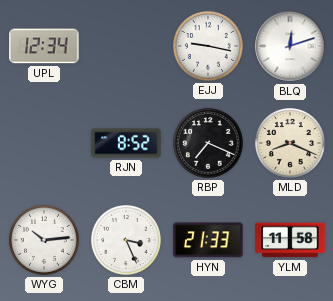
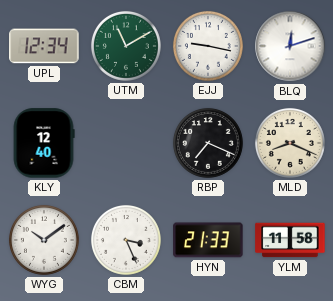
UTM: none -> 11:10 (126, 46)
KLY: none -> 12:40 (44, 143)
RJN: 8:52 -> none (126, 143)
WYG: 10:14 -> 10:09 (44, 240)
